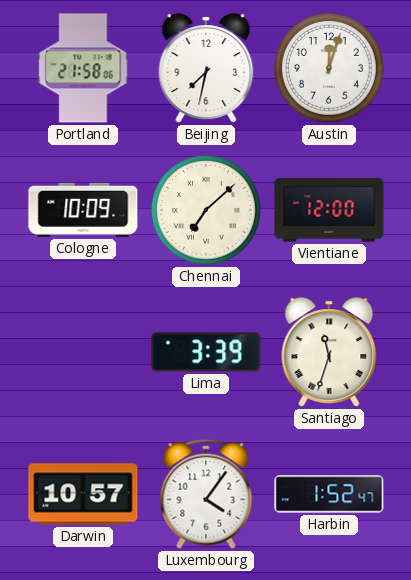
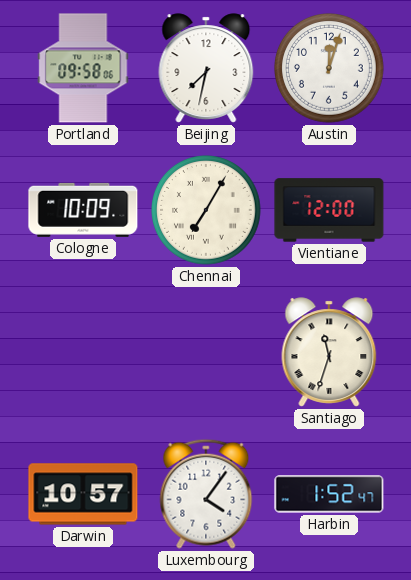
Portland: 21:58 -> 09:58 (83, 68)
Chennai: 7:08 -> 7:05 (207, 211)
Lima: 3:39 -> none (206, 352)
